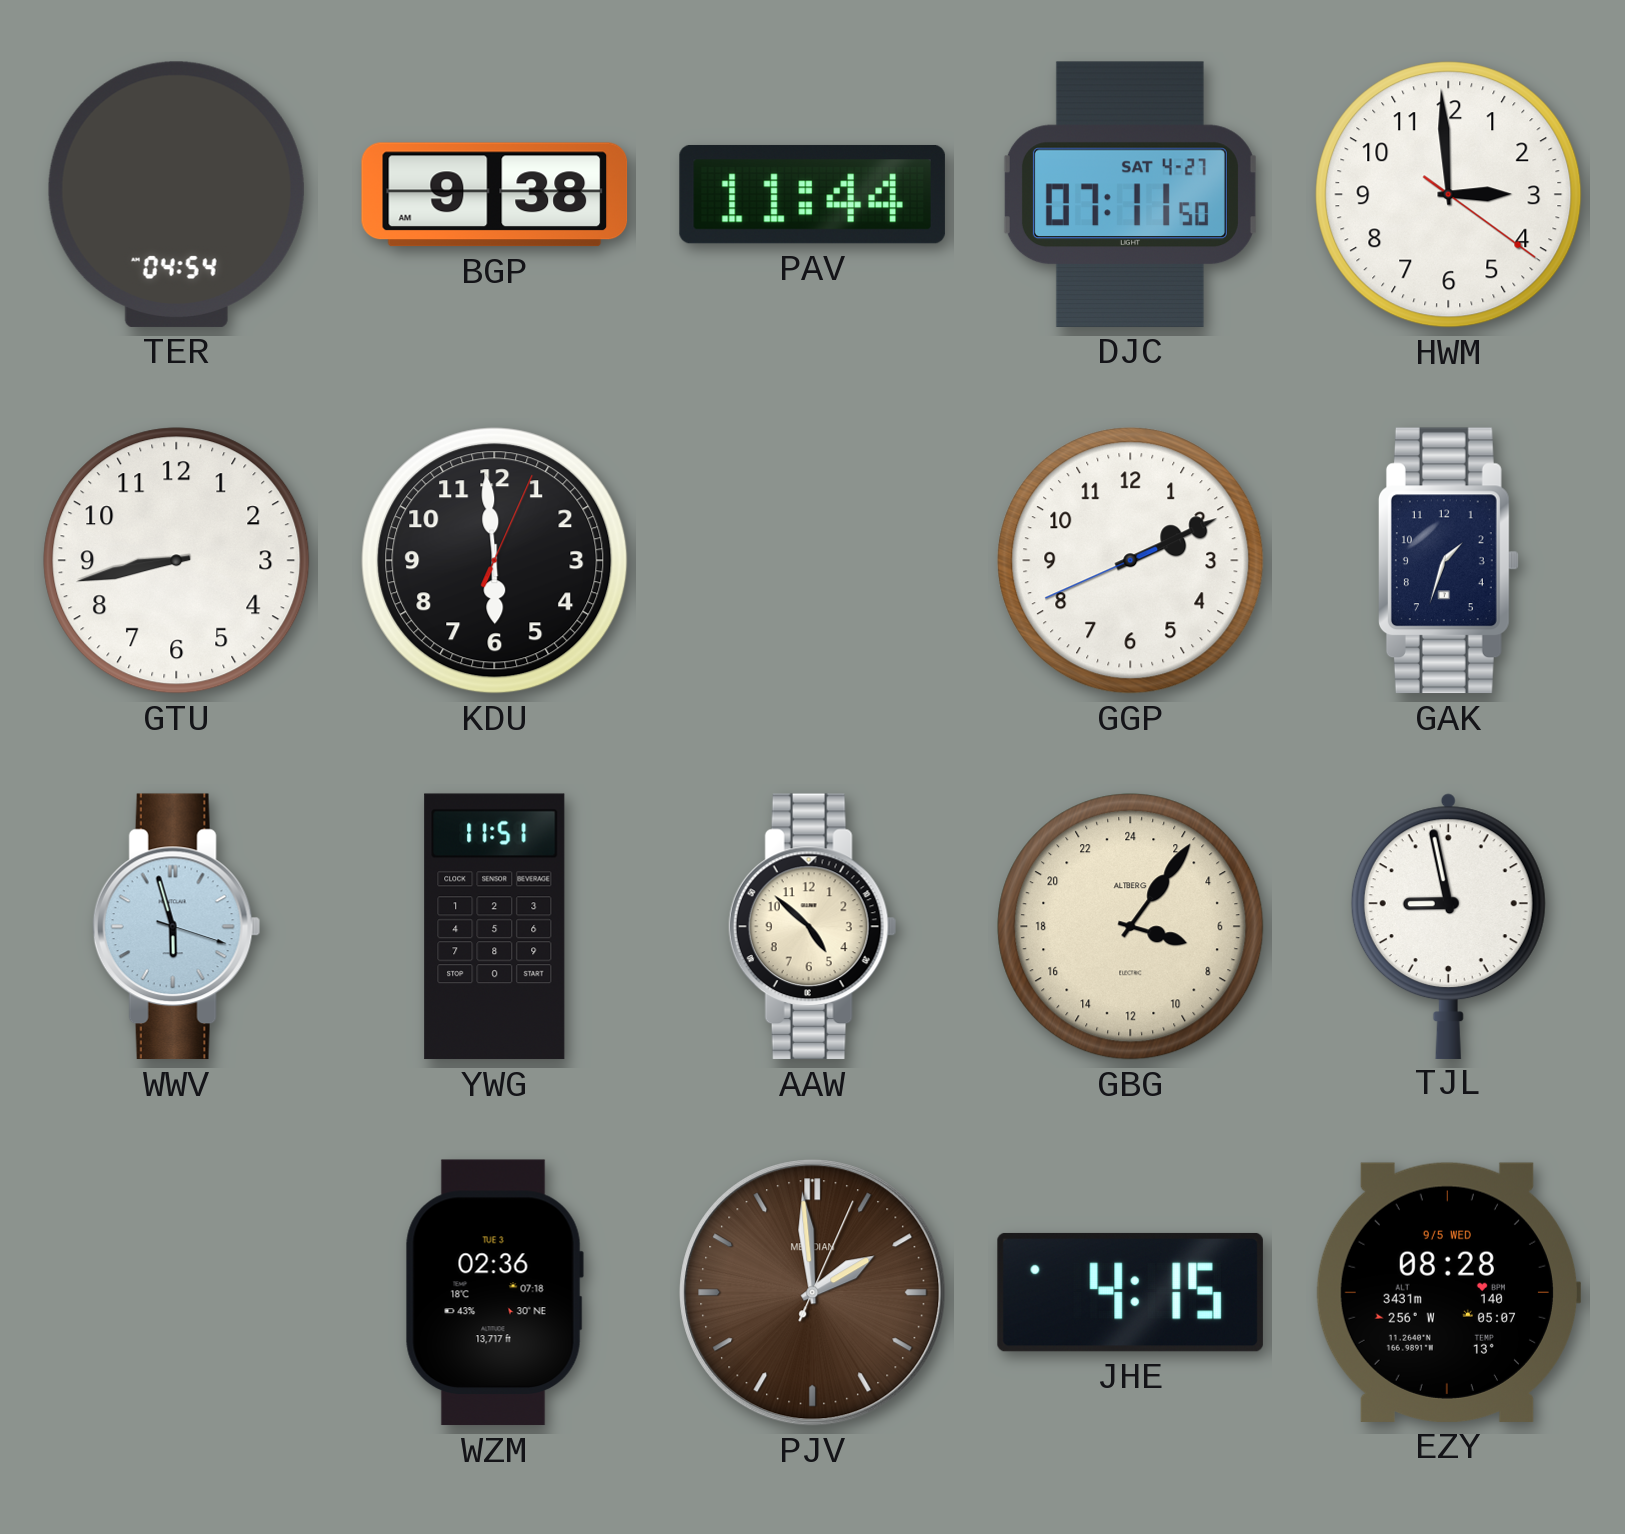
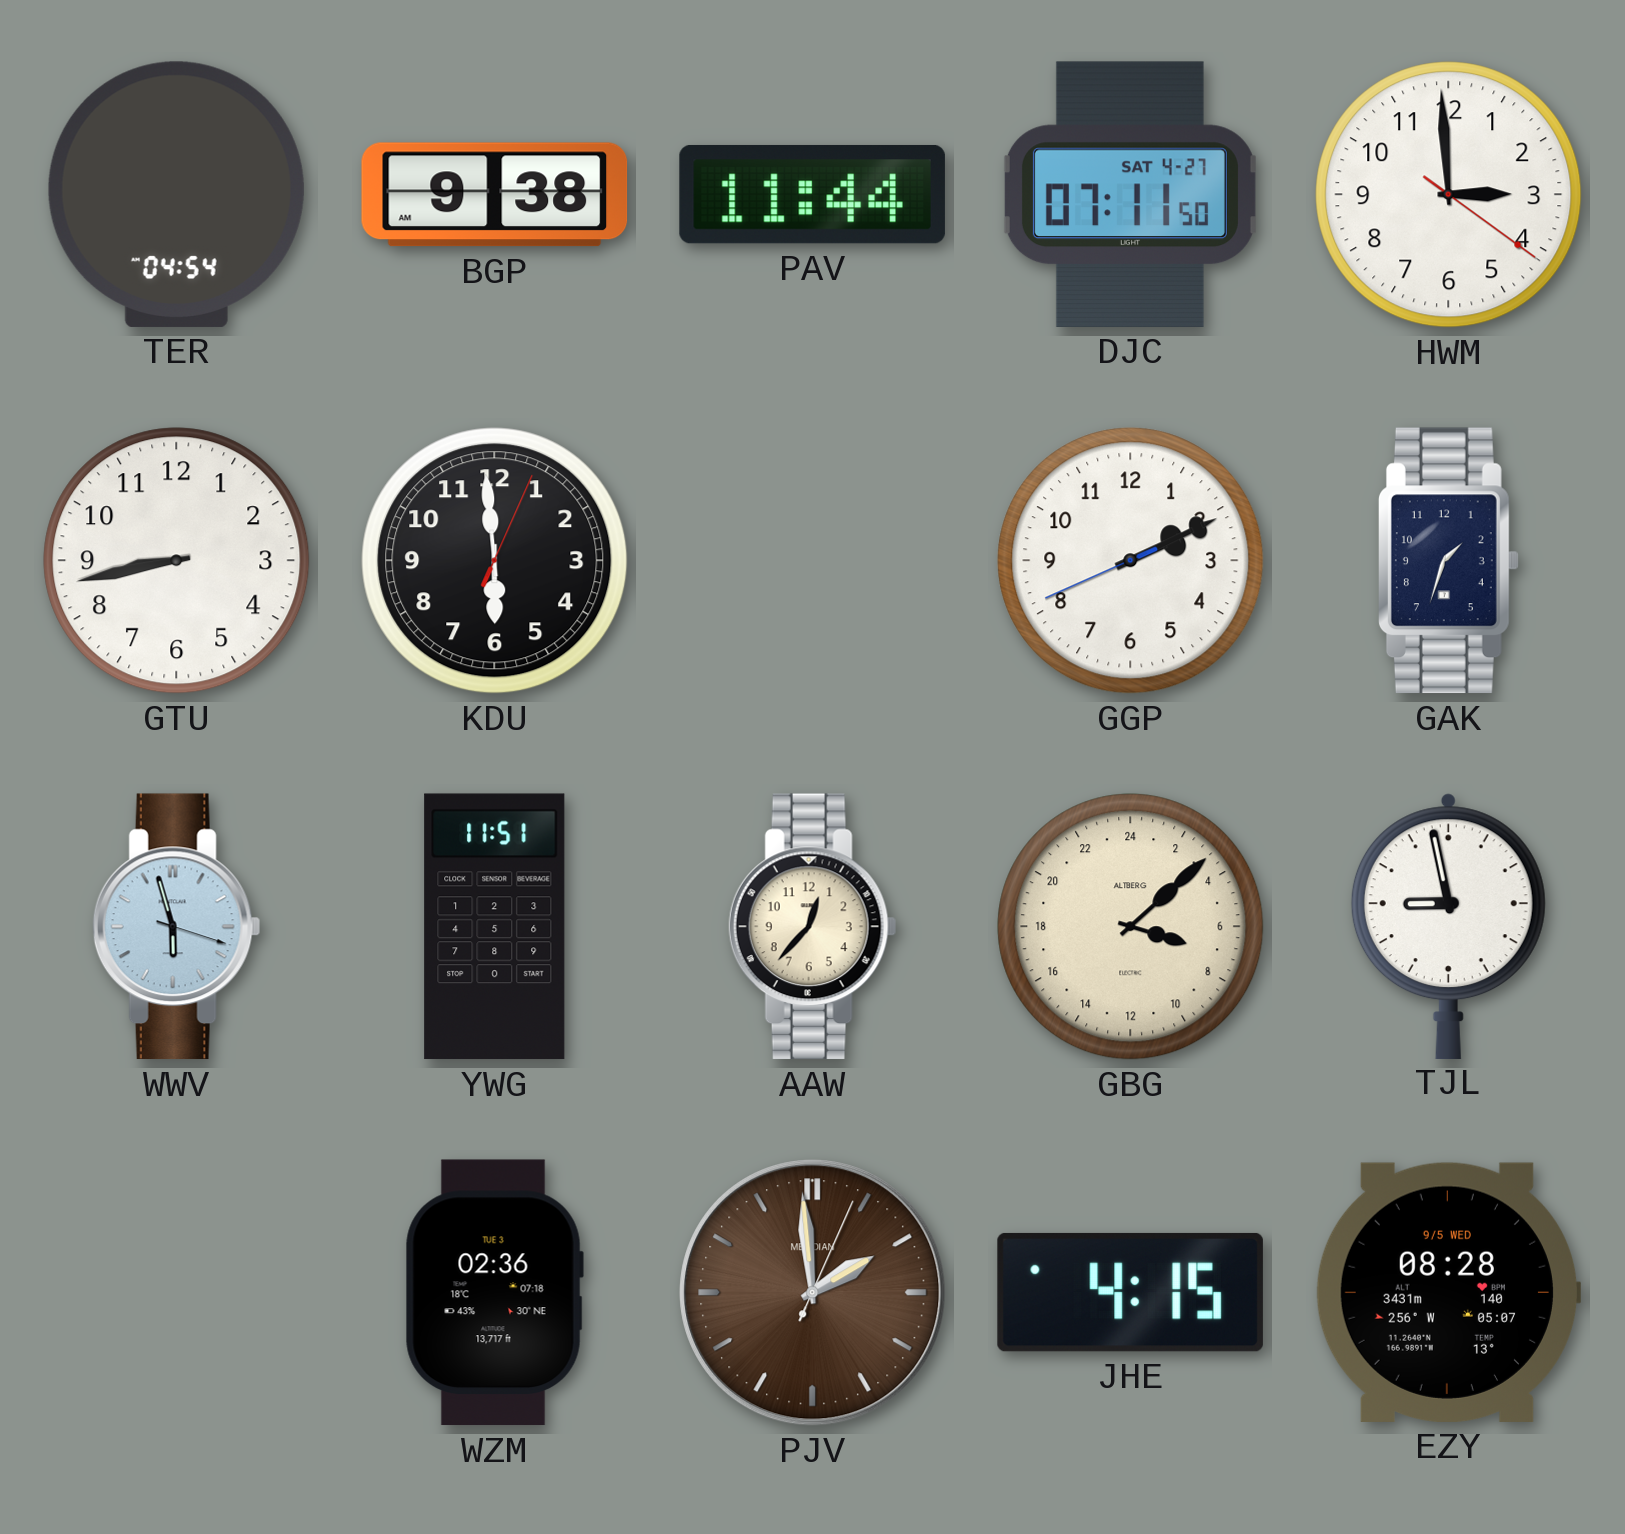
AAW: 4:52 -> 12:37 (812, 927)
GBG: 7:06 -> 7:08 (1131, 927)
